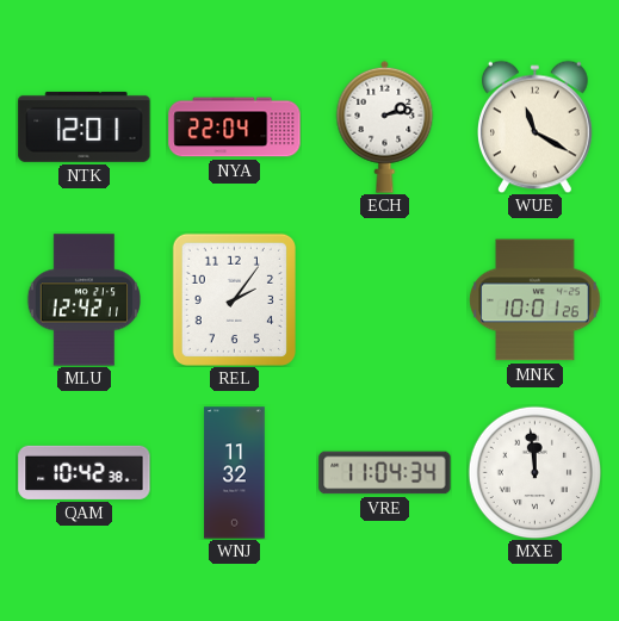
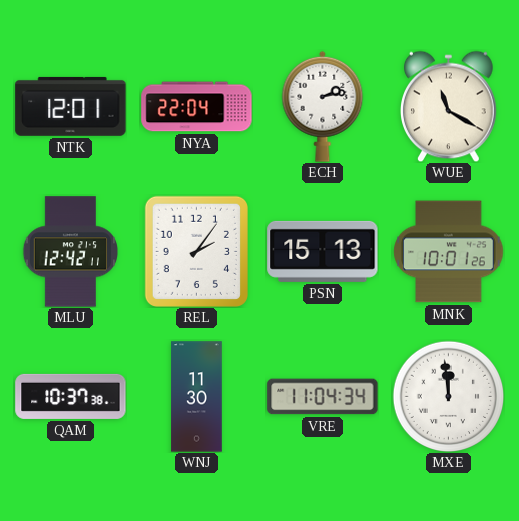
PSN: none -> 15:13 (323, 251)
QAM: 10:42 -> 10:37 (71, 396)
WNJ: 11:32 -> 11:30 (197, 397)
